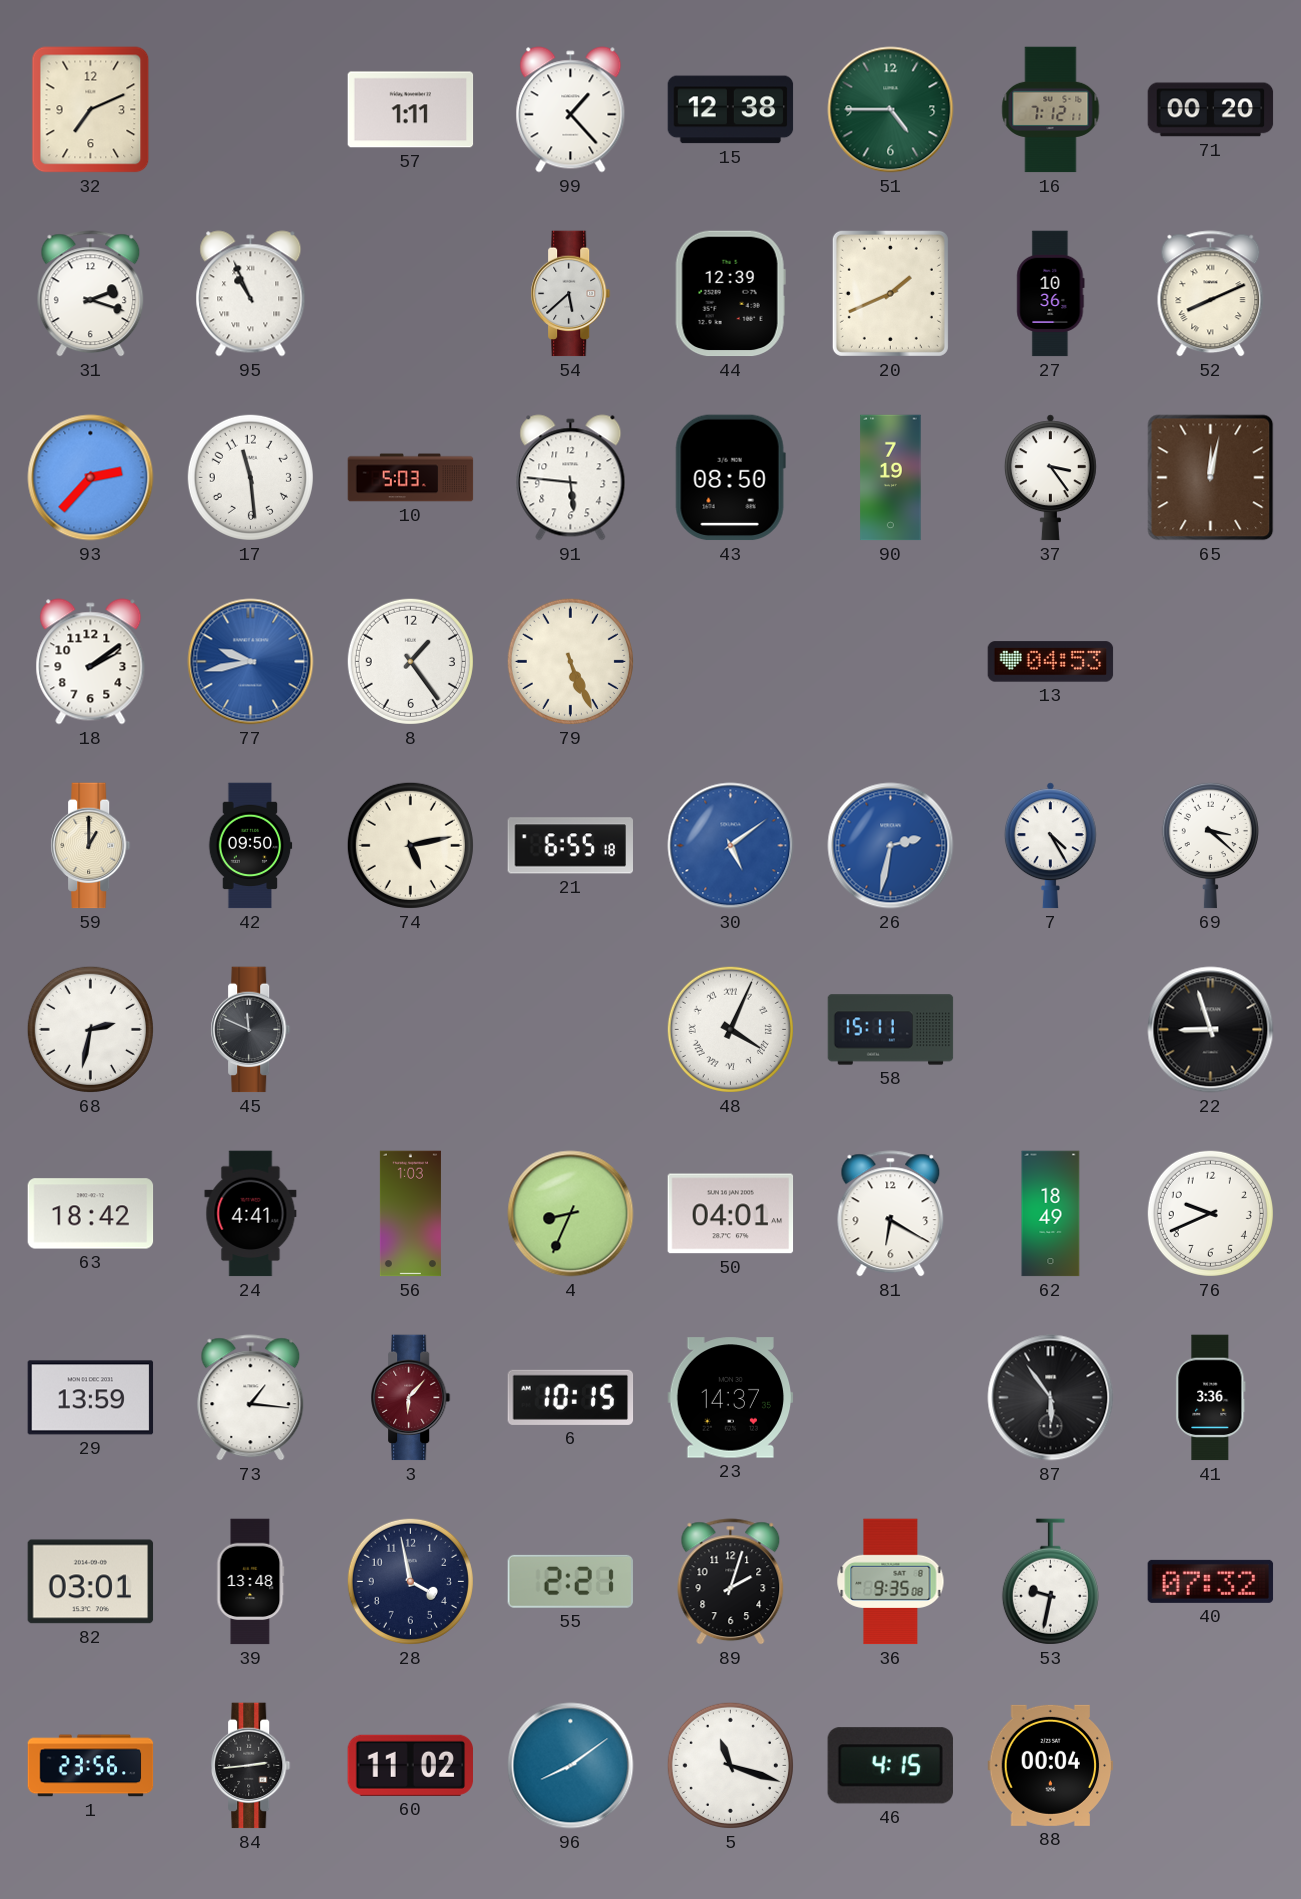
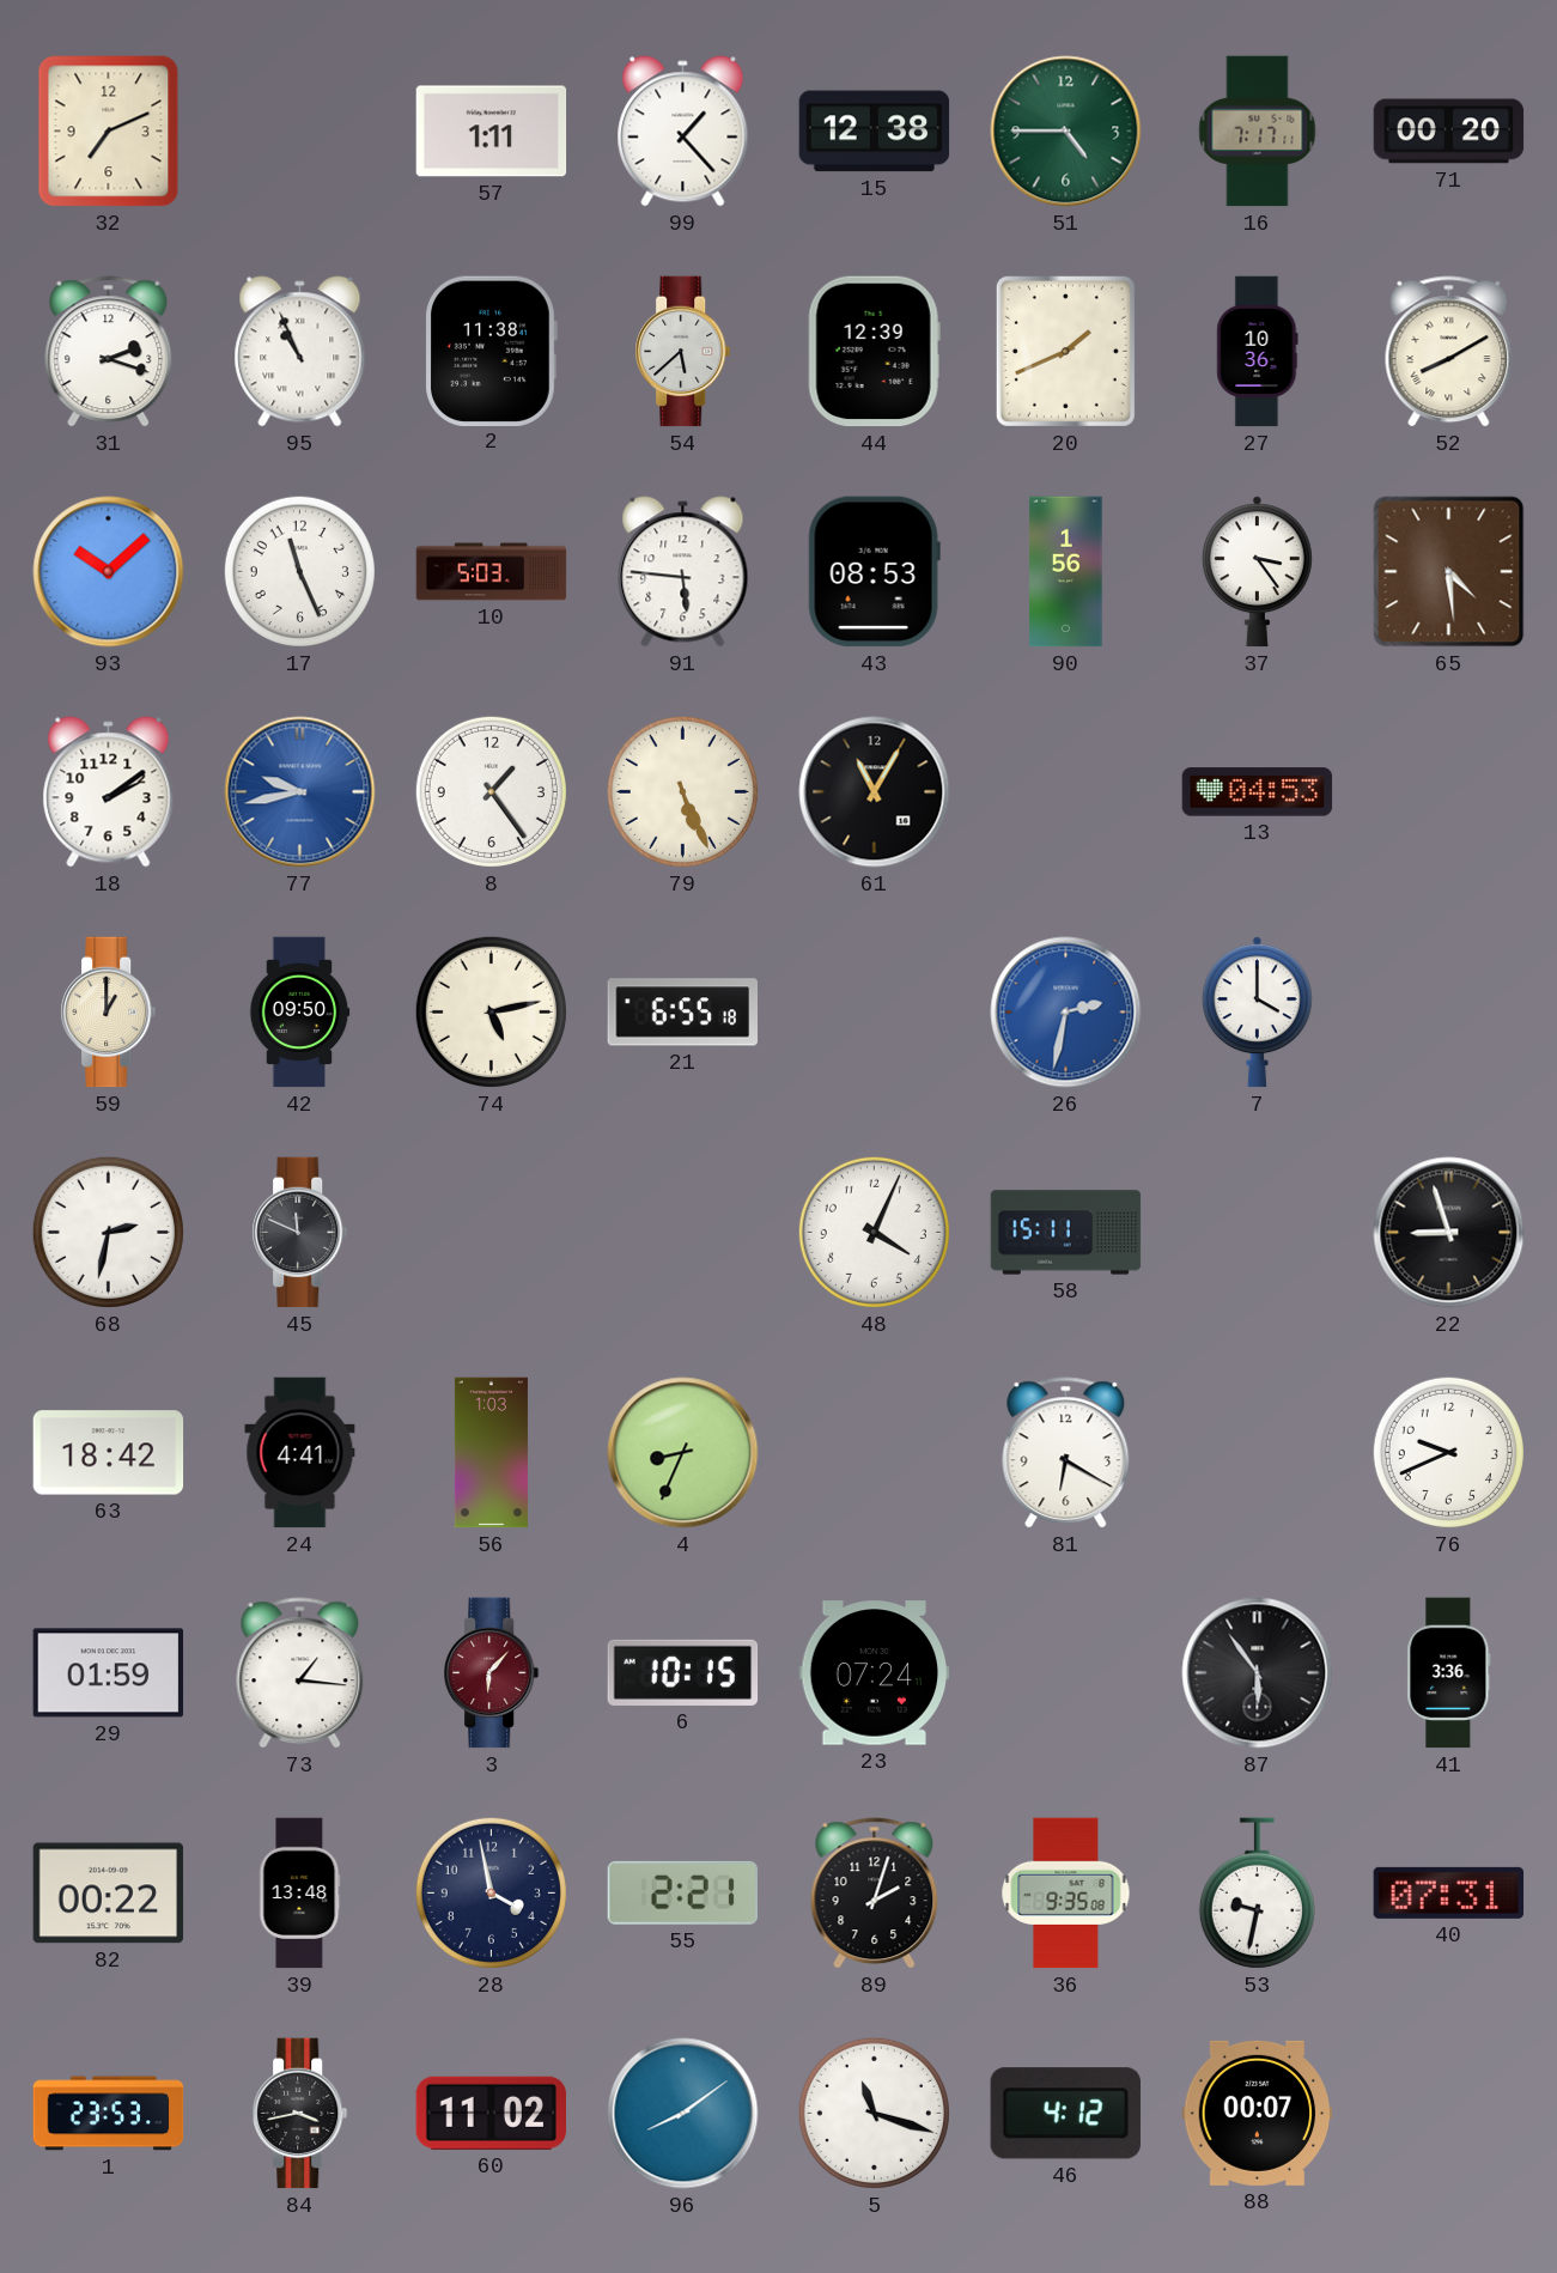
16: 7:12 -> 7:17 (1258, 132)
2: none -> 11:38 (491, 351)
52: 8:11 -> 8:10 (1449, 352)
93: 2:37 -> 10:08 (109, 572)
17: 11:29 -> 11:26 (299, 571)
43: 08:50 -> 08:53 (874, 572)
90: 7:19 -> 1:56 (1066, 572)
65: 12:02 -> 4:29 (1449, 572)
61: none -> 11:05 (875, 792)
30: 5:09 -> none (731, 846)
7: 4:25 -> 4:00 (1257, 1013)
69: 3:22 -> none (1210, 845)
48 numerals: Roman -> Arabic (874, 1232)
50: 04:01 -> none (731, 1214)
62: 18:49 -> none (1051, 1214)
29: 13:59 -> 01:59 (109, 1673)
23: 14:37 -> 07:24 (875, 1673)
82: 03:01 -> 00:22 (109, 1894)
40: 07:32 -> 07:31 (1449, 1892)
1: 23:56 -> 23:53 (109, 2114)
84: 2:44 -> 3:43 (300, 2114)
46: 4:15 -> 4:12 (1065, 2114)
88: 00:04 -> 00:07 (1258, 2113)
